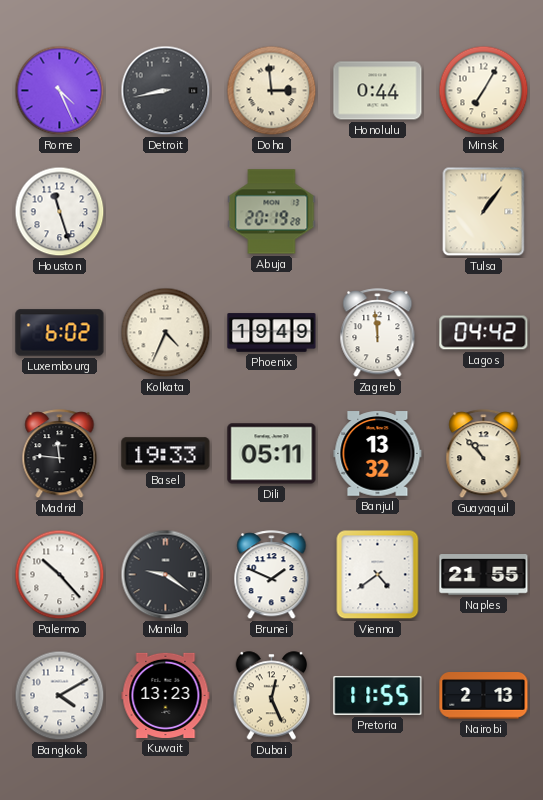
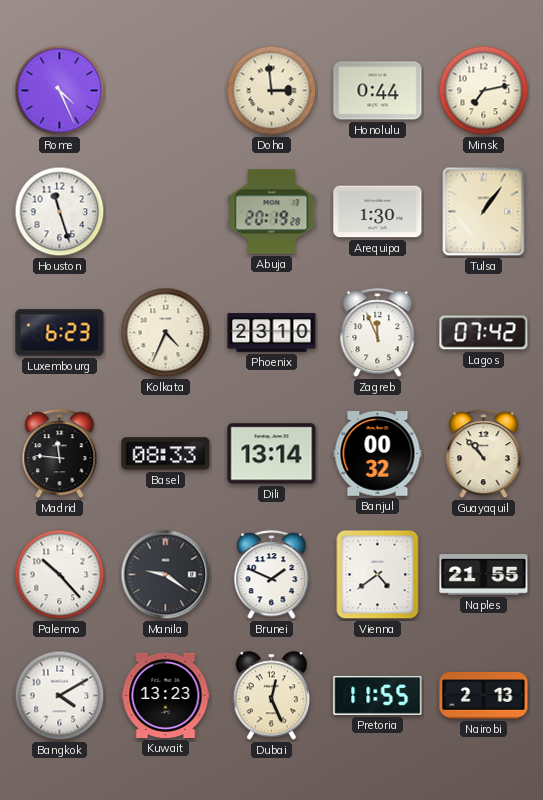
Detroit: 8:43 -> none (166, 91)
Minsk: 7:05 -> 7:13 (484, 91)
Arequipa: none -> 1:30 (378, 212)
Luxembourg: 6:02 -> 6:23 (60, 333)
Phoenix: 19:49 -> 23:10 (272, 333)
Zagreb: 11:59 -> 11:56 (378, 333)
Lagos: 04:42 -> 07:42 (484, 333)
Basel: 19:33 -> 08:33 (166, 454)
Dili: 05:11 -> 13:14 (272, 454)
Banjul: 13:32 -> 00:32 (378, 454)
